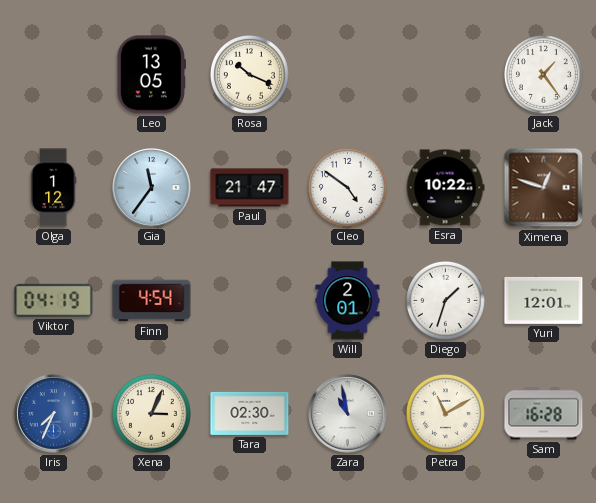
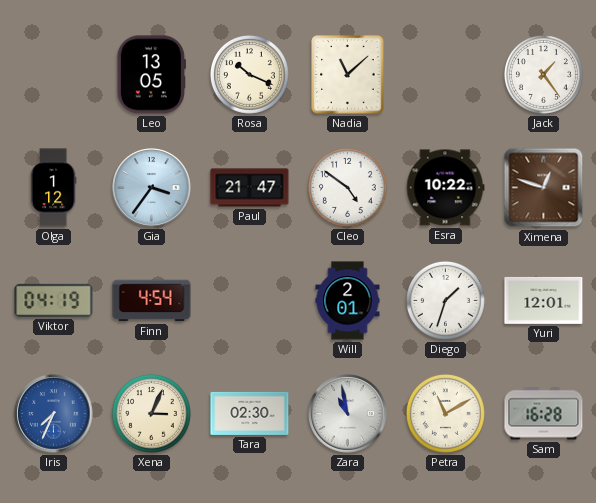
Nadia: none -> 11:08 (348, 75)
Gia: 11:36 -> 3:36 (152, 188)
